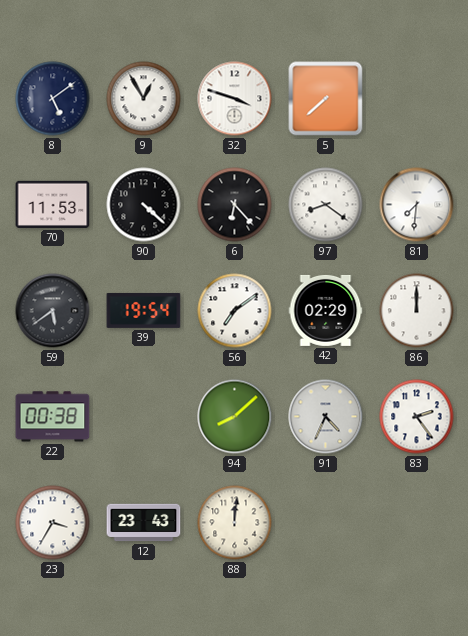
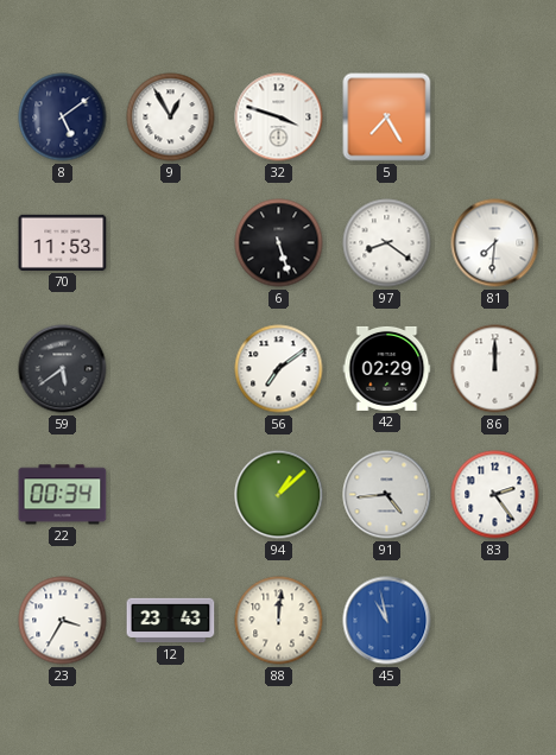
5: 7:38 -> 7:25 (387, 118)
90: 4:22 -> none (144, 205)
6: 6:23 -> 5:27 (279, 243)
39: 19:54 -> none (144, 310)
22: 00:38 -> 00:34 (63, 495)
94: 8:08 -> 1:08 (279, 495)
91: 4:34 -> 4:44 (387, 495)
45: none -> 10:58 (387, 621)
